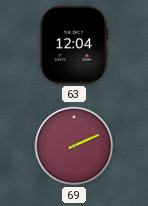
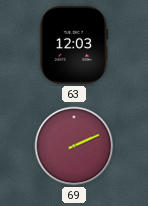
63: 12:04 -> 12:03 (74, 45)
